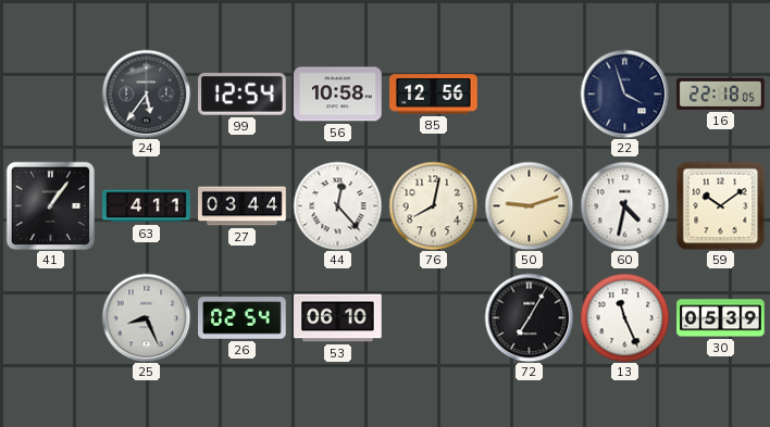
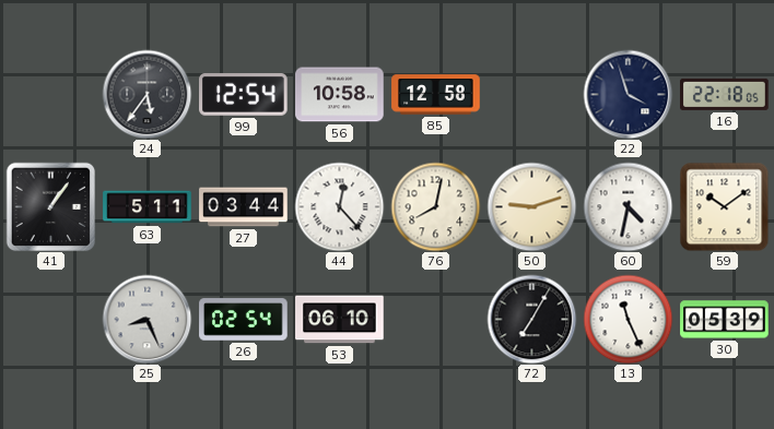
85: 12:56 -> 12:58 (436, 95)
63: 4:11 -> 5:11 (148, 207)
